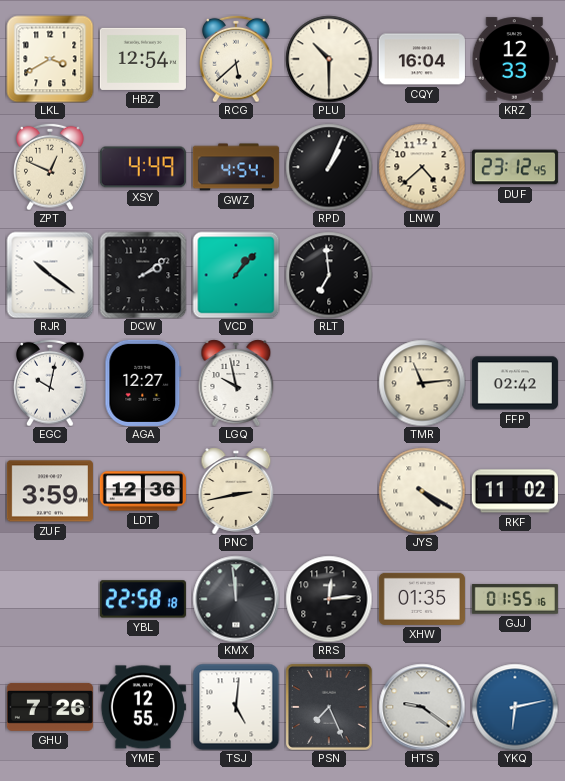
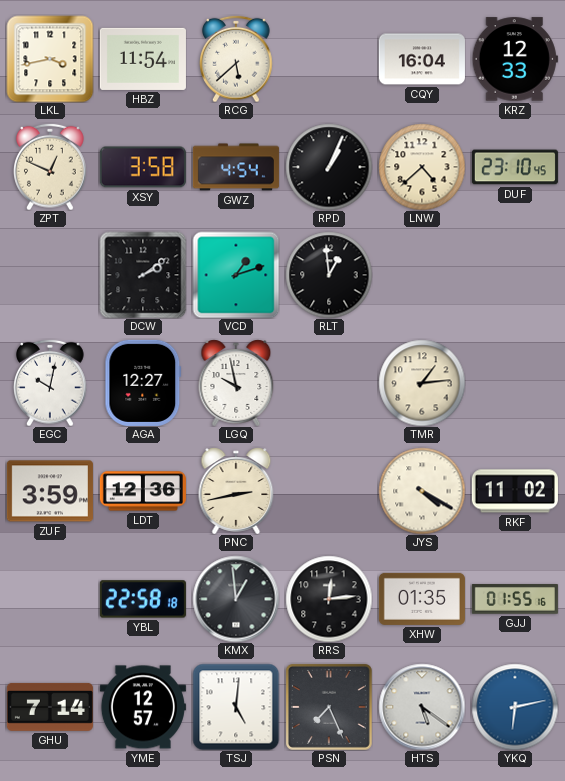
LKL: 3:40 -> 3:43 (50, 59)
HBZ: 12:54 -> 11:54 (143, 59)
PLU: 10:30 -> none (329, 59)
XSY: 4:49 -> 3:58 (143, 167)
DUF: 23:12 -> 23:10 (515, 167)
RJR: 10:21 -> none (50, 275)
VCD: 1:07 -> 1:12 (236, 275)
RLT: 6:59 -> 12:59 (329, 275)
TMR: 11:14 -> 1:14 (422, 383)
FFP: 02:42 -> none (515, 383)
KMX: 11:59 -> 12:59 (236, 599)
GHU: 7:26 -> 7:14 (50, 707)
YME: 12:55 -> 12:57 (143, 707)
HTS: 9:21 -> 5:21 (422, 707)
